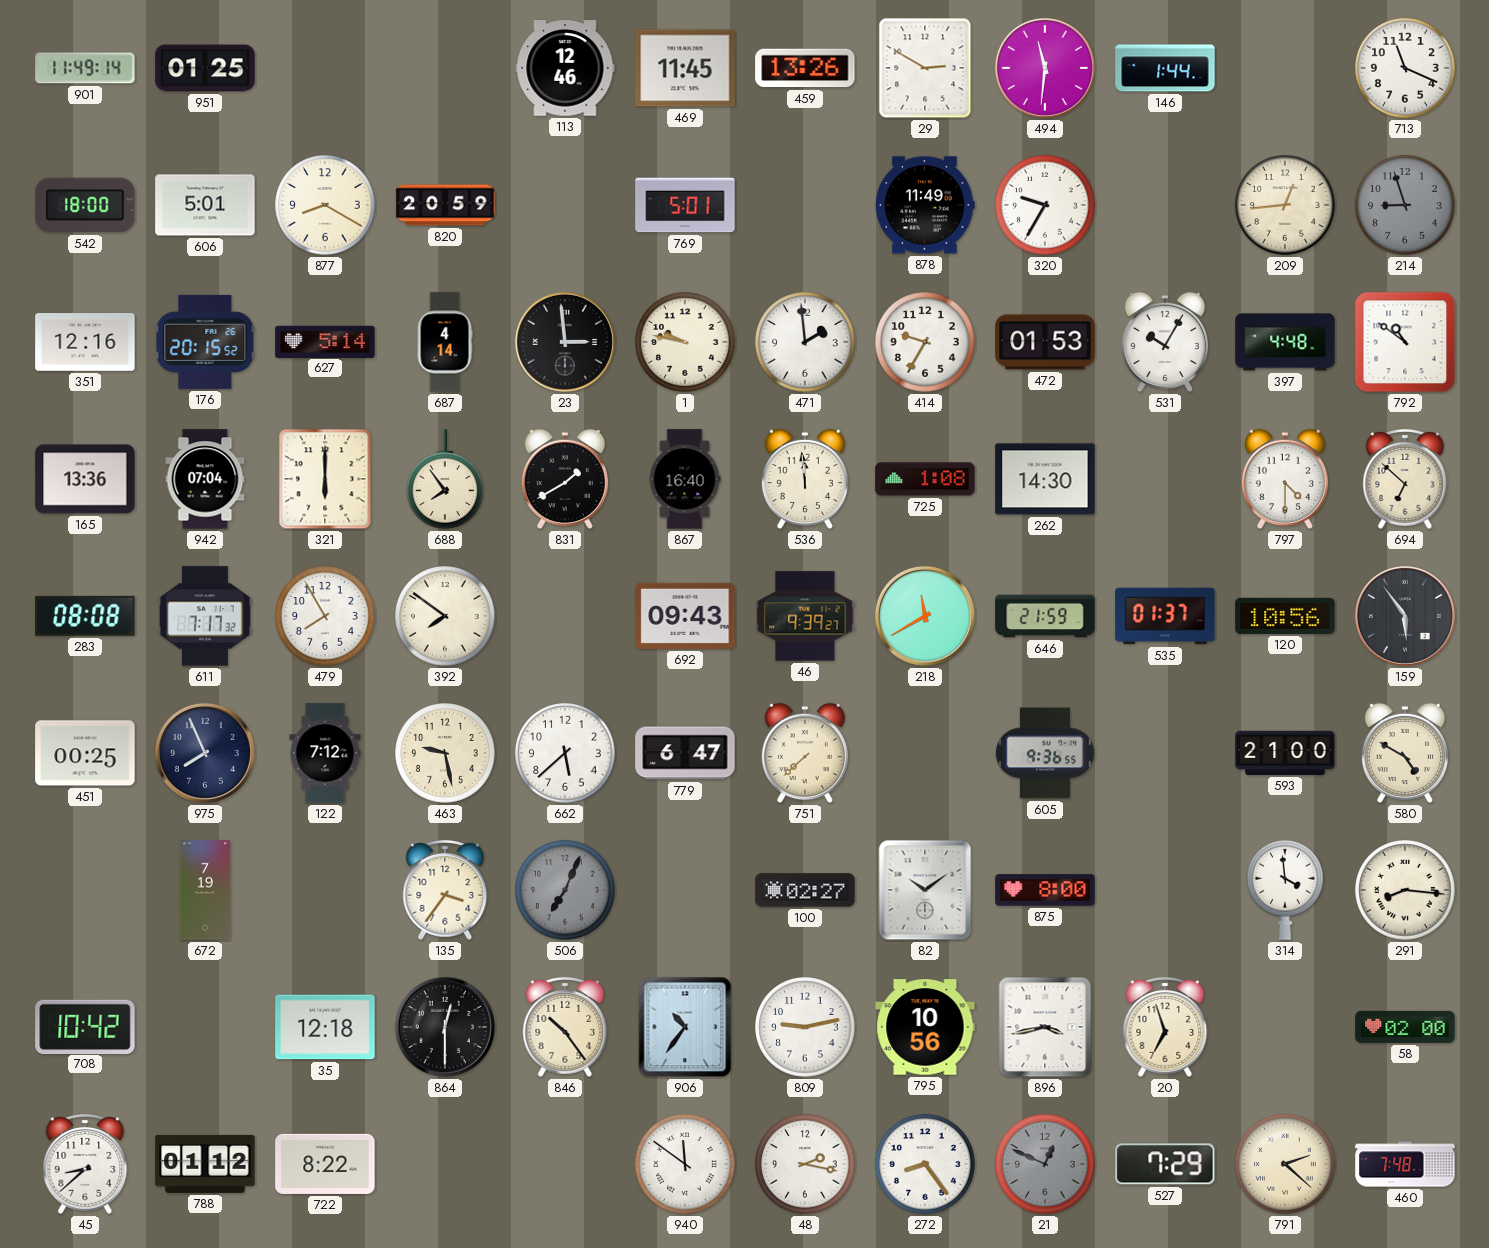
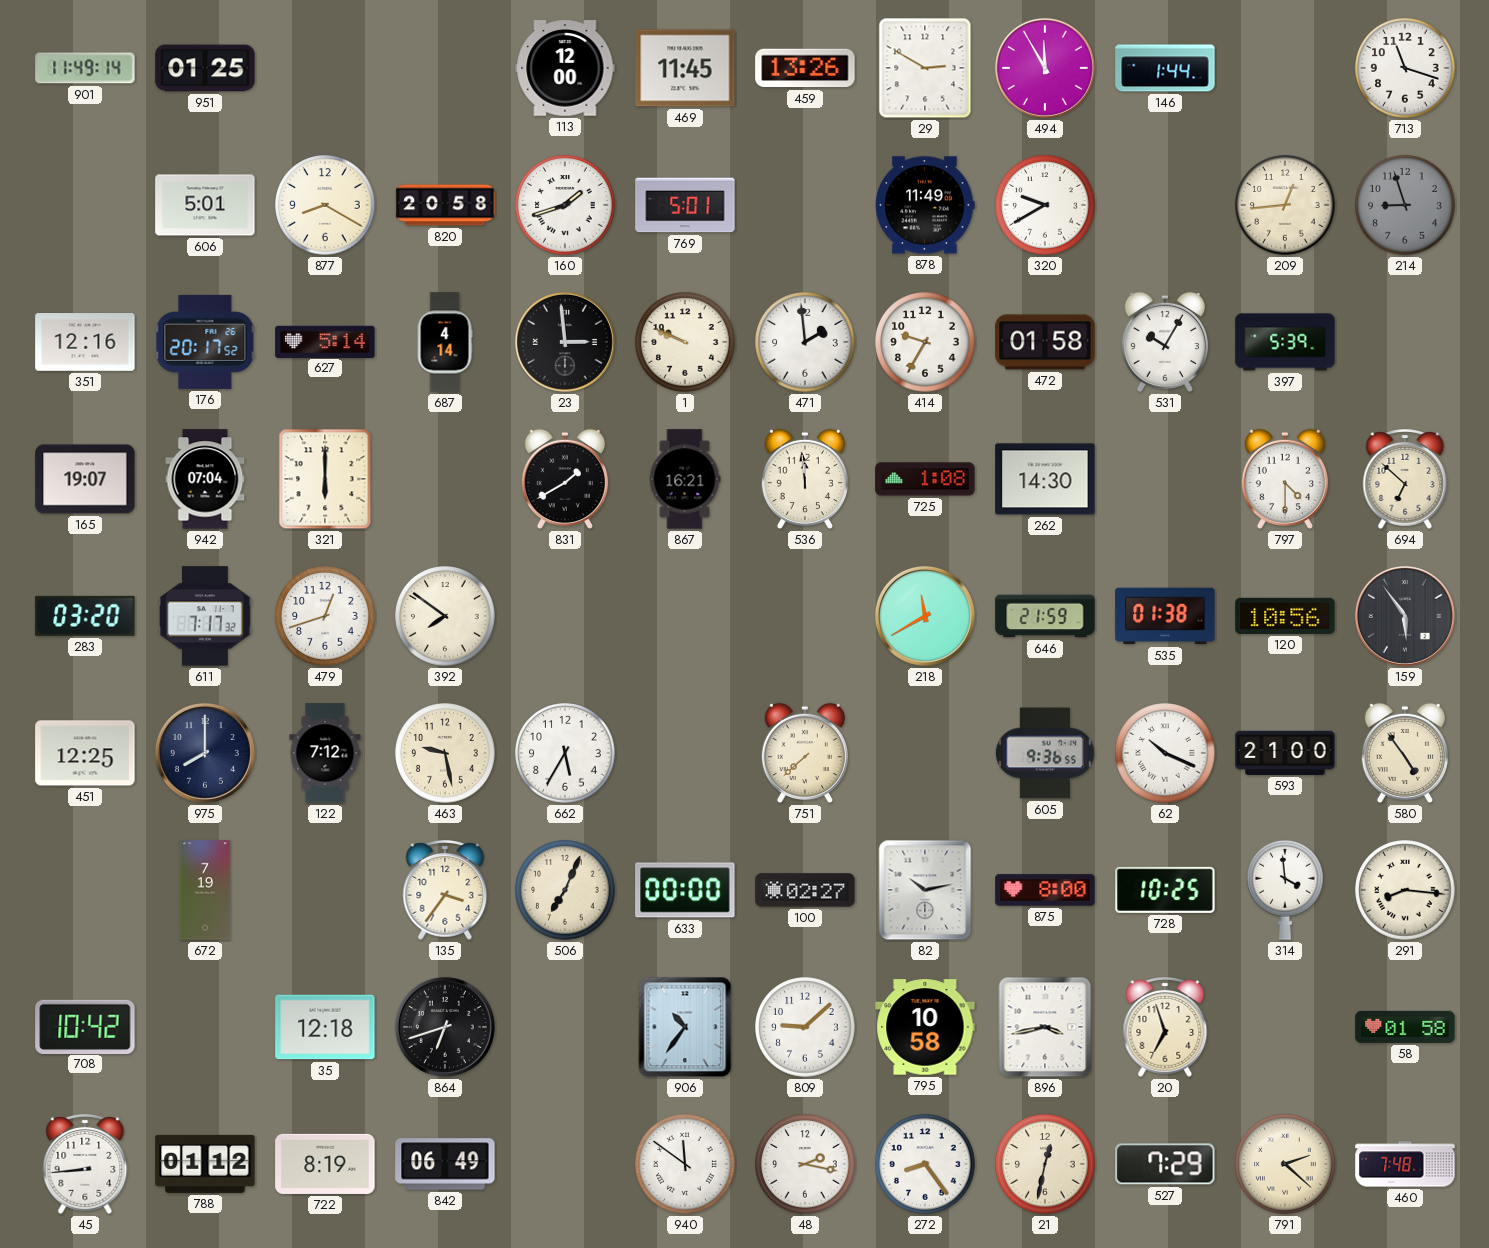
113: 12:46 -> 12:00 (565, 68)
494: 11:31 -> 11:55 (1045, 68)
713: 11:19 -> 11:18 (1405, 68)
542: 18:00 -> none (85, 205)
820: 20:59 -> 20:58 (445, 205)
160: none -> 1:42 (565, 205)
320: 9:35 -> 9:40 (1045, 205)
176: 20:15 -> 20:17 (205, 342)
1: 9:47 -> 9:49 (685, 342)
472: 01:53 -> 01:58 (1045, 342)
397: 4:48 -> 5:39 (1285, 342)
792: 10:51 -> none (1405, 342)
165: 13:36 -> 19:07 (85, 479)
688: 7:54 -> none (446, 479)
867: 16:40 -> 16:21 (685, 479)
283: 08:08 -> 03:20 (85, 616)
479: 7:55 -> 12:42 (325, 616)
692: 09:43 -> none (685, 616)
46: 9:39 -> none (805, 616)
535: 01:37 -> 01:38 (1165, 616)
451: 00:25 -> 12:25 (85, 753)
975: 7:56 -> 8:00 (205, 753)
662: 5:38 -> 5:35 (565, 753)
779: 6:47 -> none (685, 753)
62: none -> 10:19 (1165, 753)
580: 4:50 -> 4:54 (1405, 753)
506 dial: grey -> cream (565, 890)
633: none -> 00:00 (685, 890)
82: 10:09 -> 10:13 (925, 890)
728: none -> 10:25 (1165, 890)
864: 12:30 -> 6:42 (445, 1027)
846: 10:24 -> none (565, 1028)
809: 9:13 -> 9:08 (805, 1027)
795: 10:56 -> 10:58 (925, 1027)
58: 02:00 -> 01:58 (1405, 1027)
45: 8:38 -> 8:44 (85, 1165)
722: 8:22 -> 8:19 (325, 1164)
842: none -> 06:49 (445, 1164)
21: 12:49 -> 12:32 (1045, 1164)
21 dial: grey -> cream (1045, 1164)
